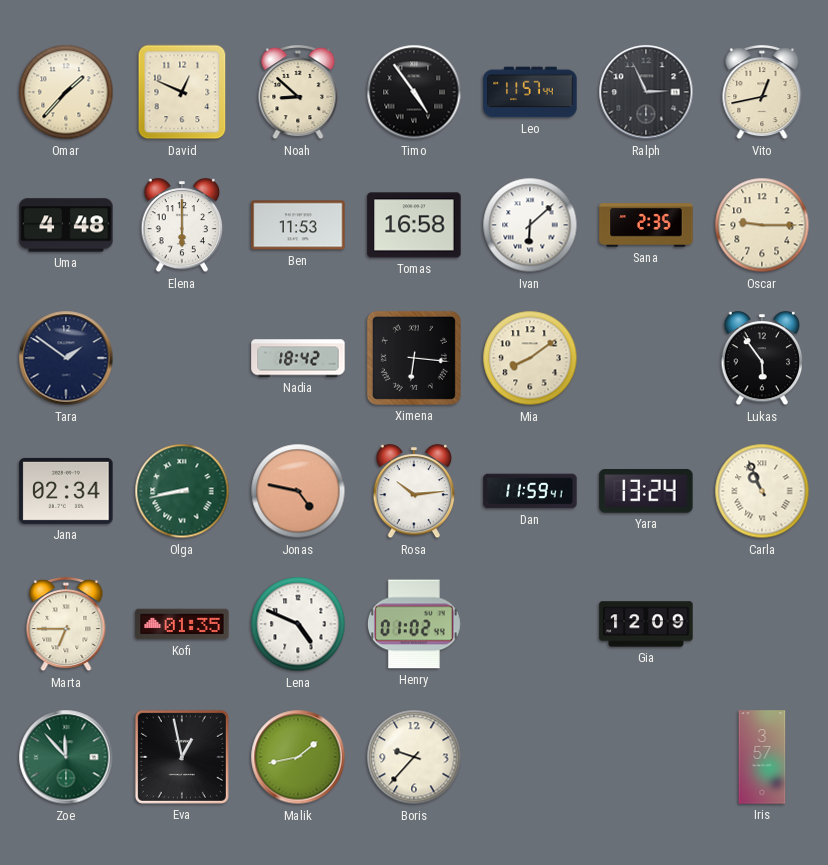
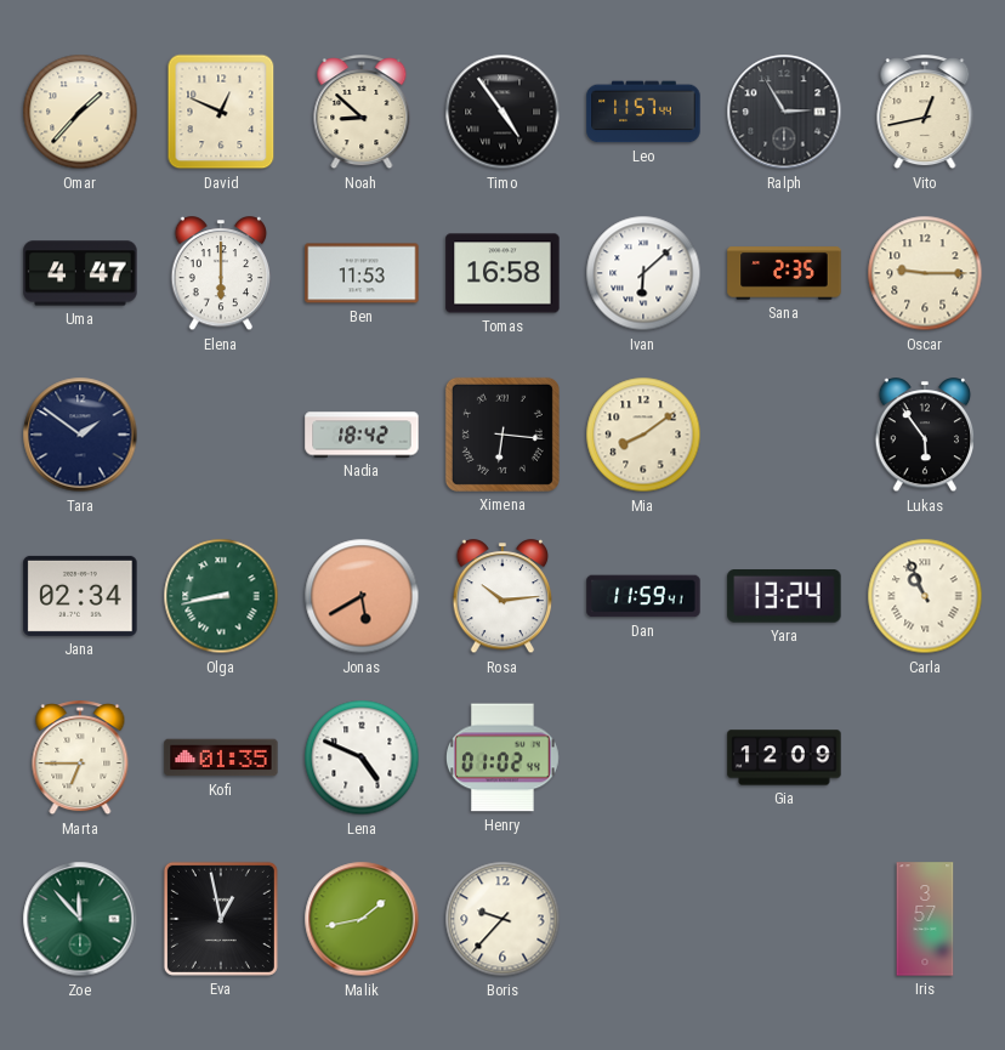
Ralph: 2:56 -> 2:55 (784, 112)
Uma: 4:48 -> 4:47 (80, 273)
Jonas: 4:47 -> 5:40 (362, 596)
